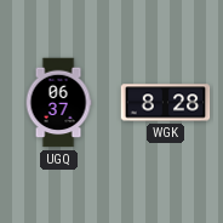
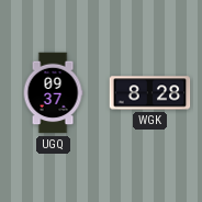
UGQ: 06:37 -> 09:37 (53, 93)
